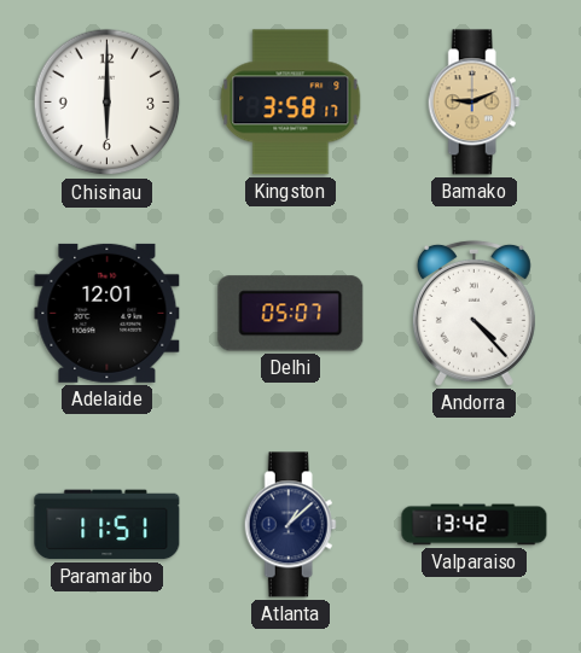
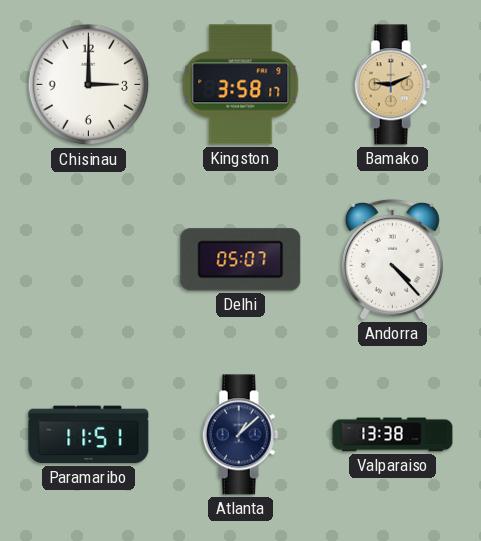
Chisinau: 6:00 -> 3:00 (89, 85)
Adelaide: 12:01 -> none (108, 313)
Valparaiso: 13:42 -> 13:38 (393, 435)
